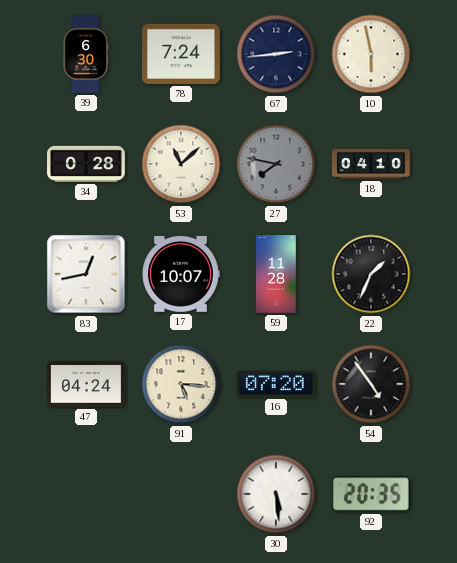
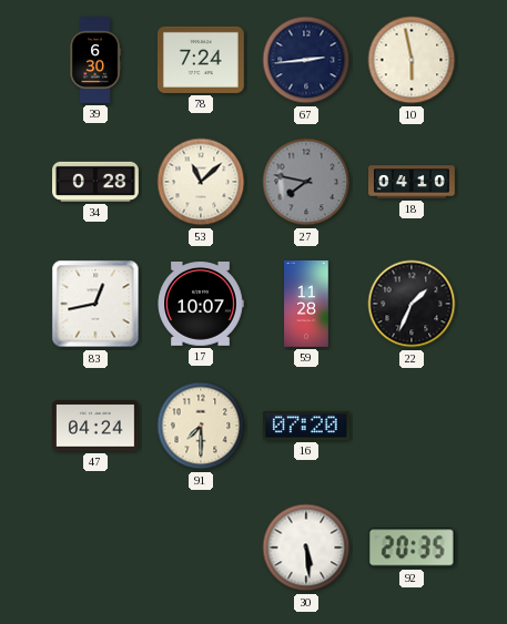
91: 5:16 -> 7:30 (201, 426)
54: 4:54 -> none (371, 384)
